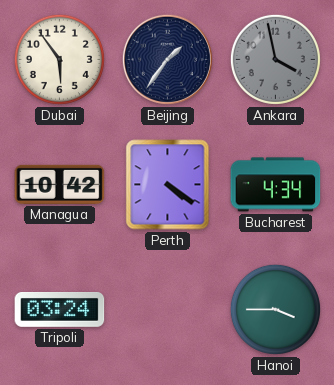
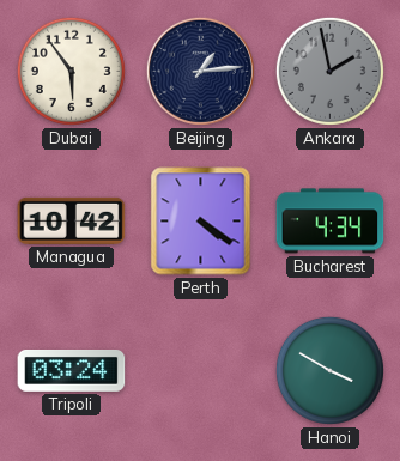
Beijing: 1:36 -> 1:14 (200, 71)
Ankara: 3:58 -> 1:58 (329, 71)
Hanoi: 3:45 -> 3:50 (329, 370)
